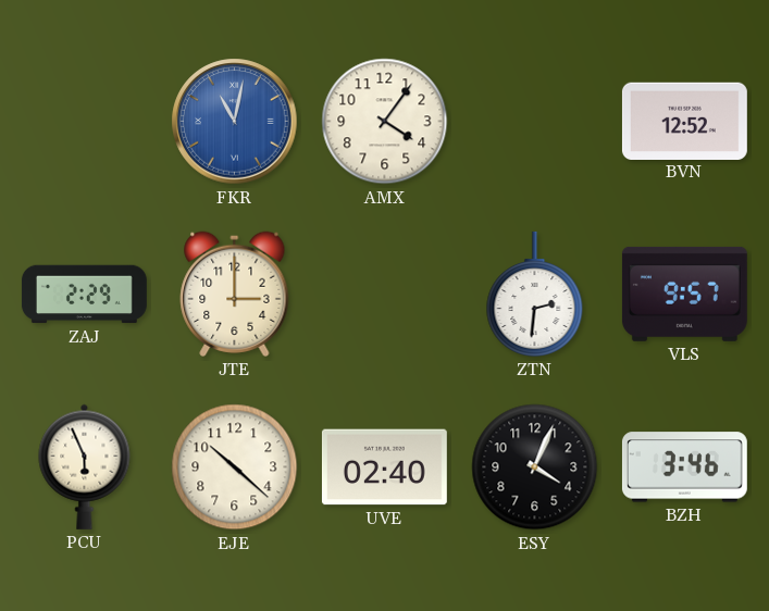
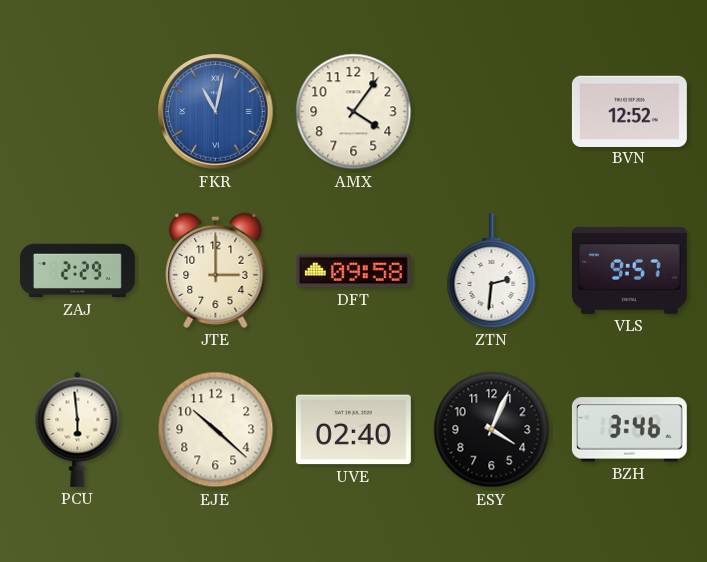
DFT: none -> 09:58 (353, 271)
PCU: 5:56 -> 5:59 (78, 429)
